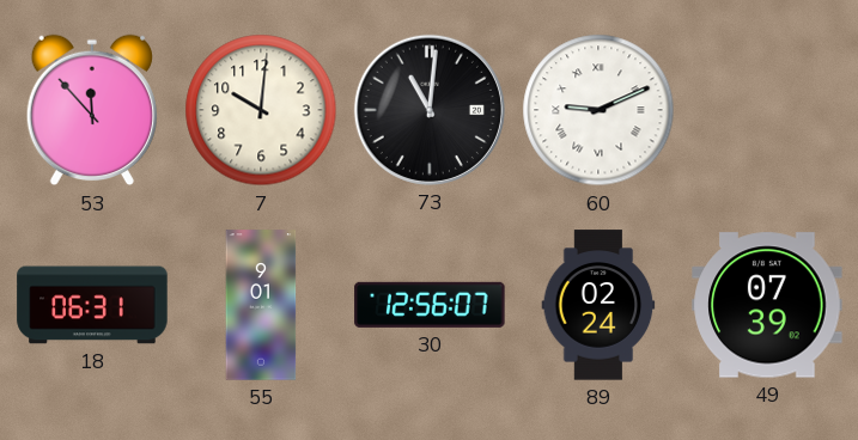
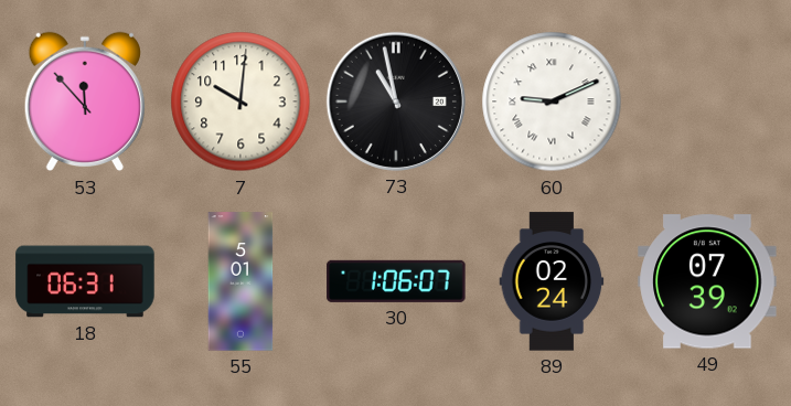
73: 11:01 -> 10:58 (396, 101)
55: 9:01 -> 5:01 (240, 281)
30: 12:56 -> 1:06 (396, 281)
